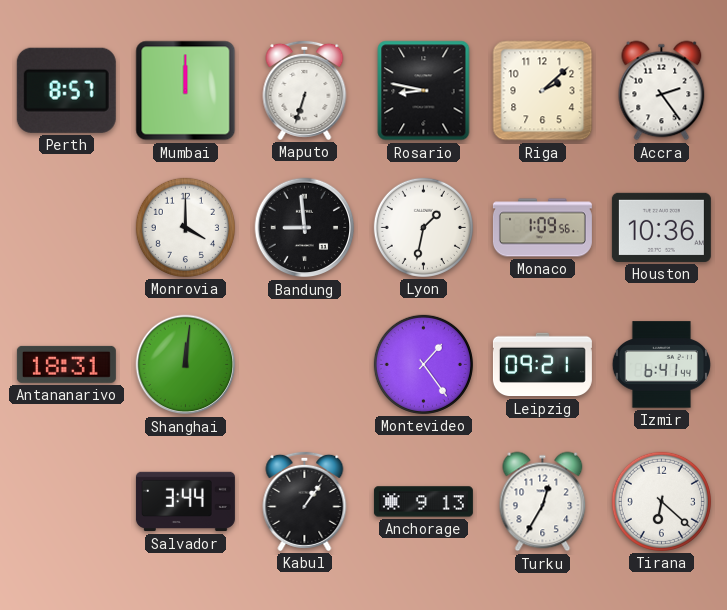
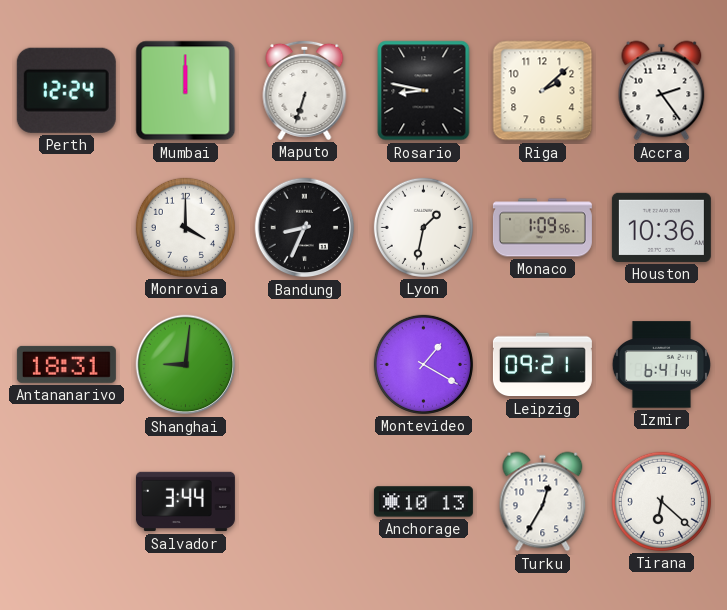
Perth: 8:57 -> 12:24 (66, 90)
Bandung: 8:59 -> 8:34 (305, 228)
Shanghai: 12:01 -> 9:01 (186, 365)
Montevideo: 1:24 -> 1:20 (423, 364)
Kabul: 1:06 -> none (305, 501)
Anchorage: 9:13 -> 10:13 (423, 502)
